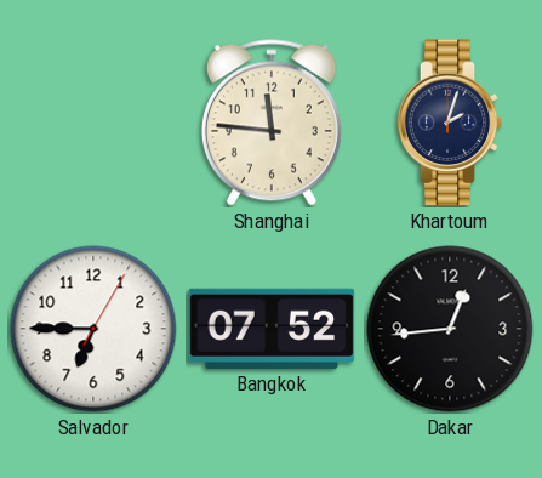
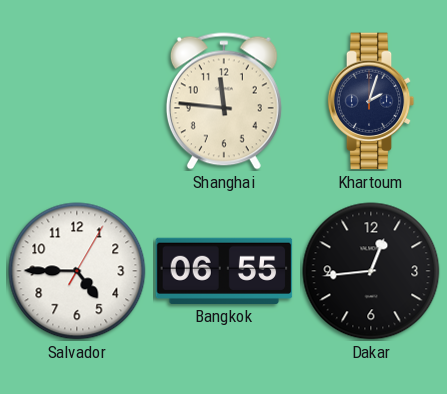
Salvador: 6:45 -> 4:45 (77, 271)
Bangkok: 07:52 -> 06:55 (224, 270)
